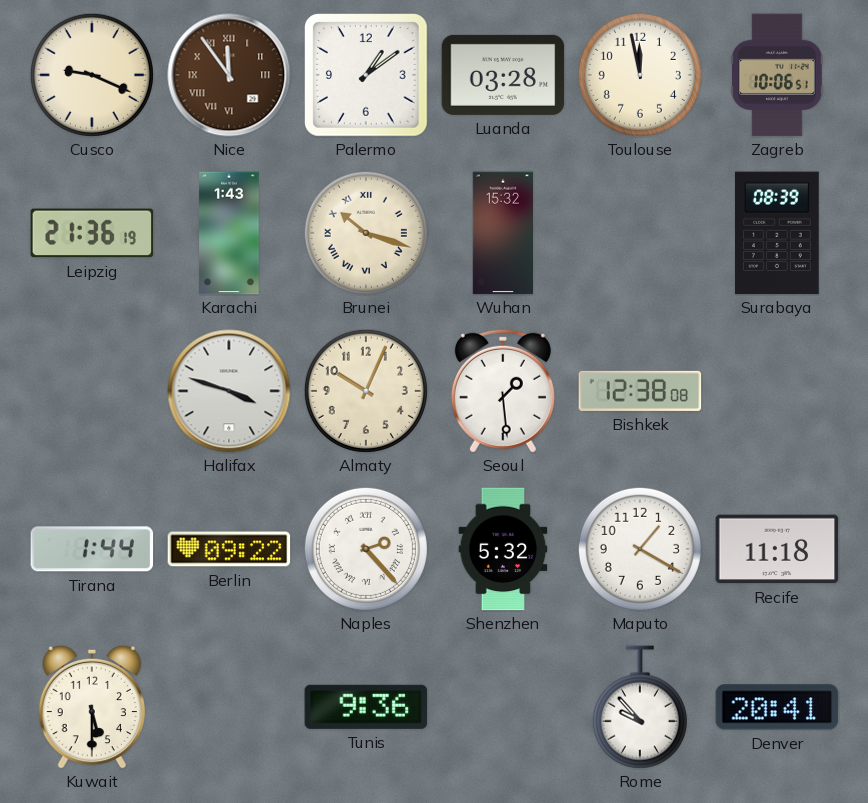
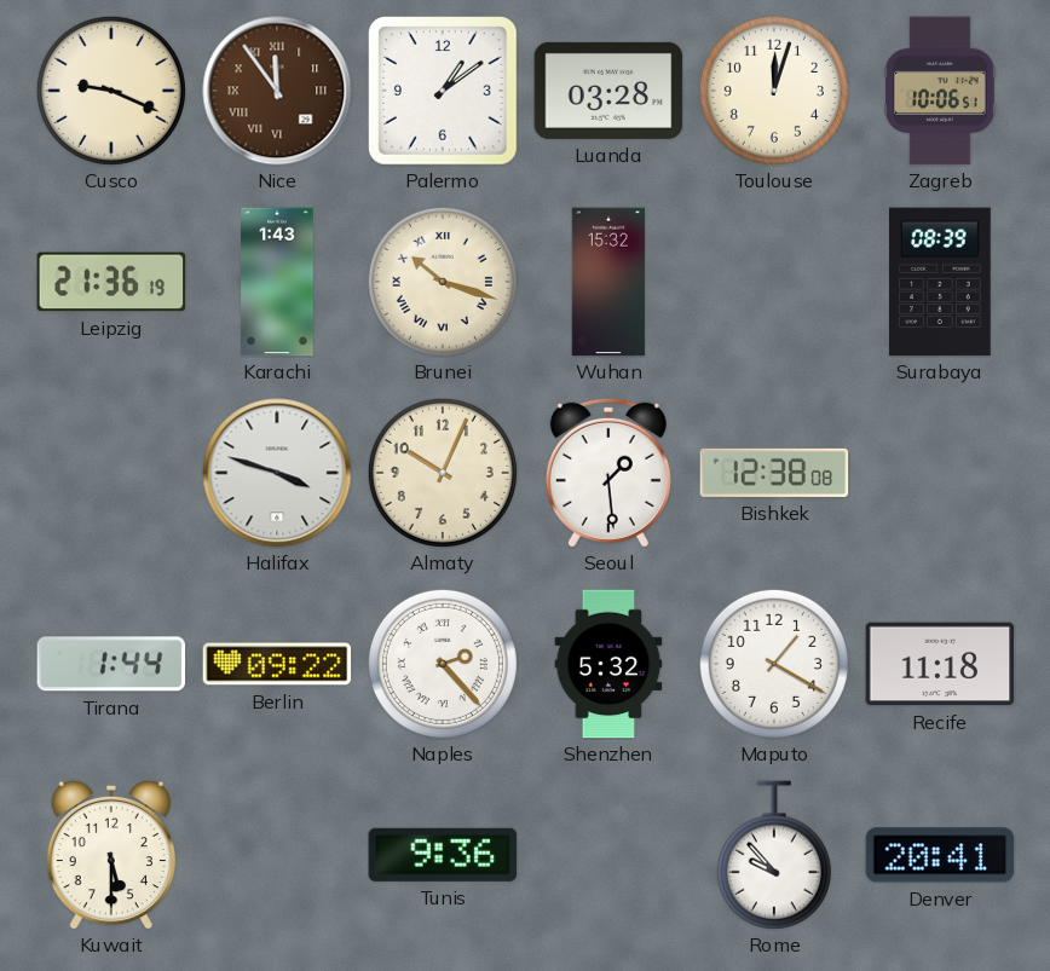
Toulouse: 11:58 -> 12:03 (774, 91)
